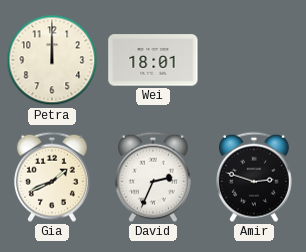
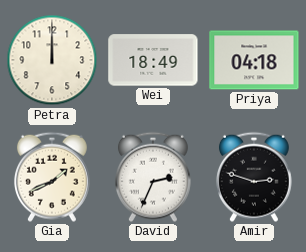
Wei: 18:01 -> 18:49 (153, 60)
Priya: none -> 04:18 (254, 60)
